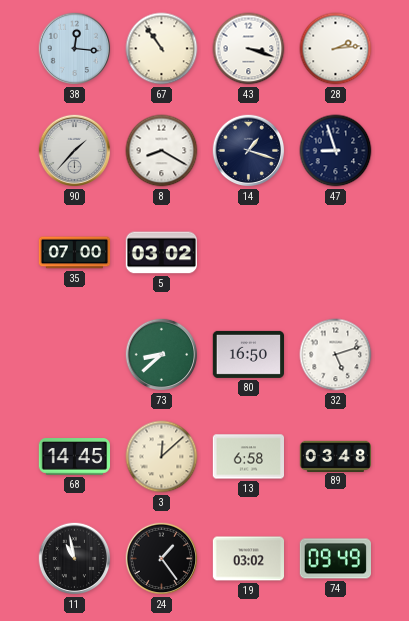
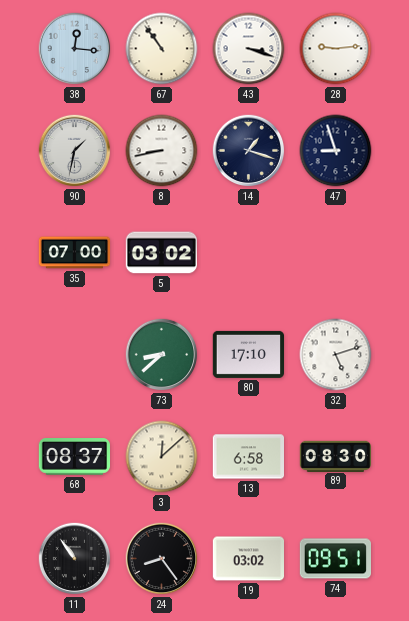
28: 2:14 -> 9:14 (336, 49)
90: 1:37 -> 1:32 (75, 151)
8: 8:20 -> 8:43 (162, 151)
80: 16:50 -> 17:10 (248, 354)
68: 14:45 -> 08:37 (74, 457)
89: 03:48 -> 08:30 (335, 456)
11: 10:58 -> 10:54 (75, 559)
24: 1:24 -> 8:24 (162, 559)
74: 09:49 -> 09:51 (335, 559)
